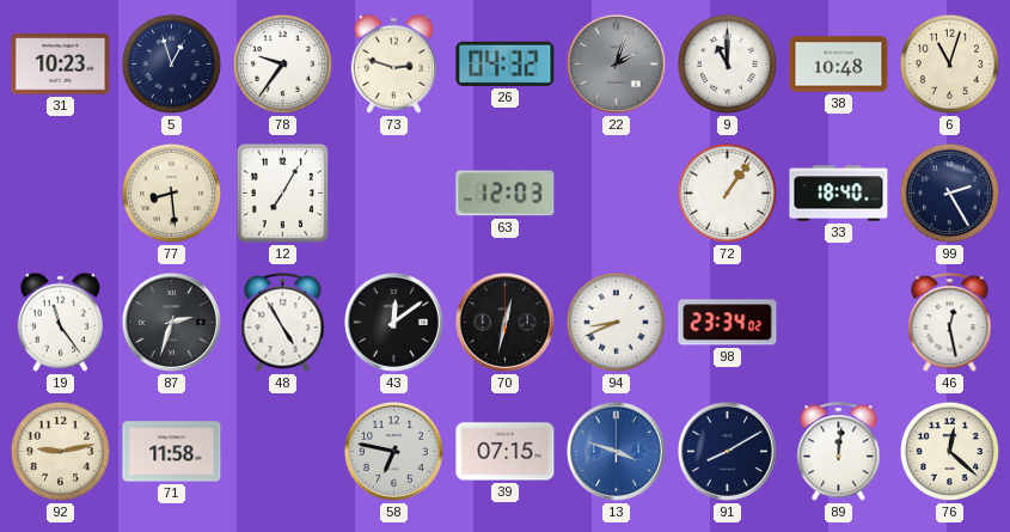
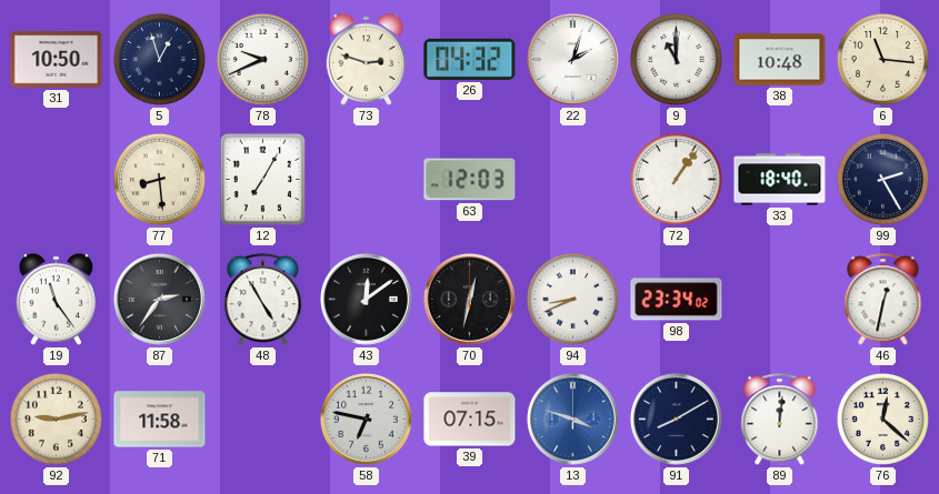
31: 10:23 -> 10:50 (57, 60)
78: 9:36 -> 9:41 (262, 59)
22 dial: grey -> white (572, 59)
6: 11:03 -> 11:16 (882, 59)
87: 2:33 -> 2:36 (159, 299)
46: 12:28 -> 12:32 (883, 300)
